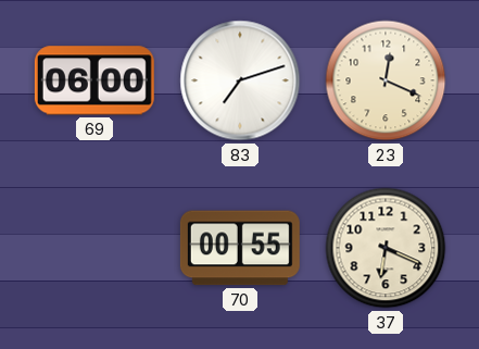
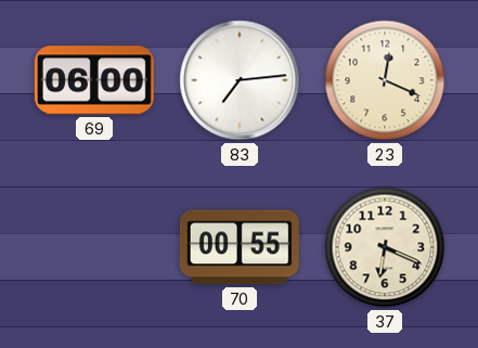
83: 7:12 -> 7:14 (240, 80)
